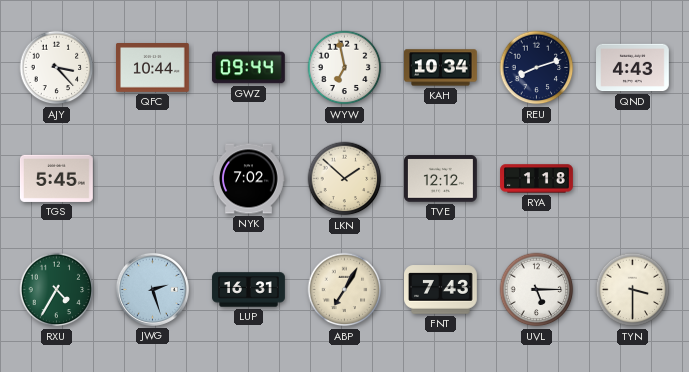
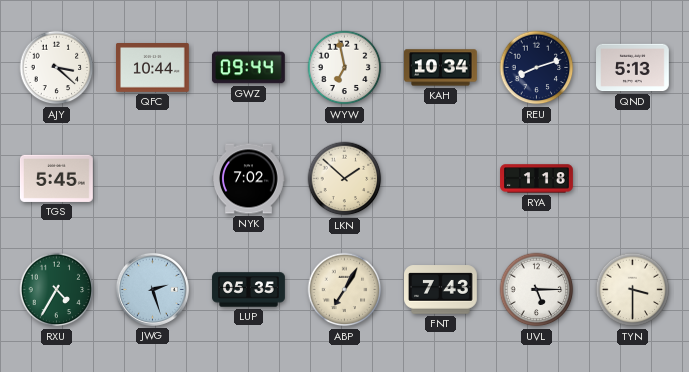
AJY: 3:23 -> 3:22 (57, 68)
QND: 4:43 -> 5:13 (633, 68)
TVE: 12:12 -> none (441, 179)
LUP: 16:31 -> 05:35 (249, 290)
